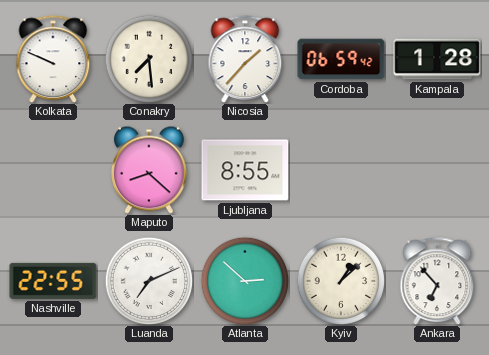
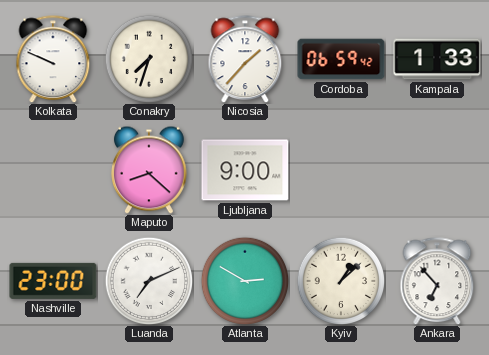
Conakry: 7:29 -> 7:33 (149, 59)
Kampala: 1:28 -> 1:33 (437, 59)
Ljubljana: 8:55 -> 9:00 (245, 170)
Nashville: 22:55 -> 23:00 (53, 281)
Atlanta: 2:52 -> 2:50 (245, 281)
